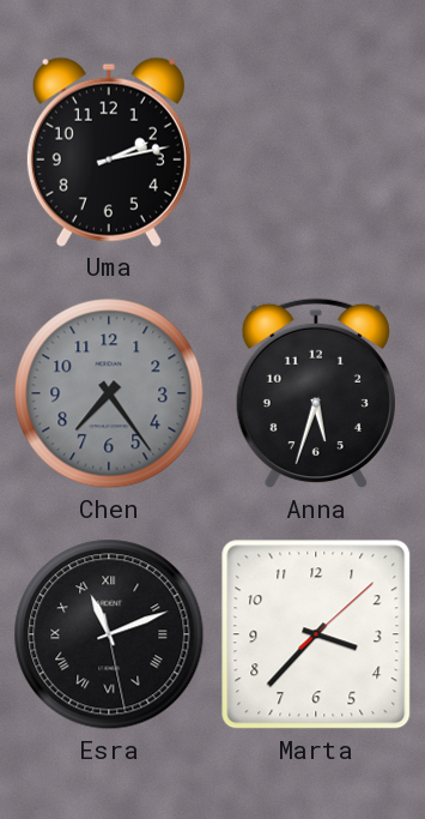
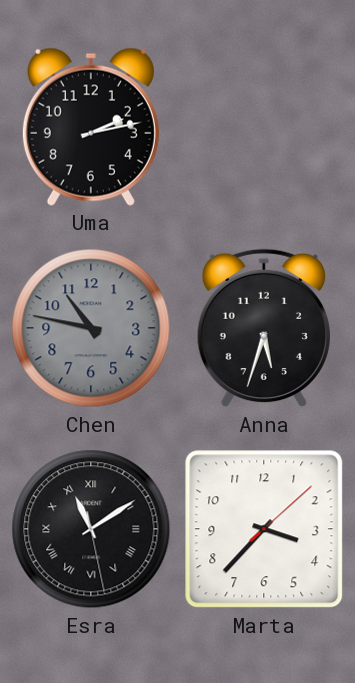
Chen: 7:24 -> 10:47 (91, 328)
Esra: 11:11 -> 11:09 (91, 529)
